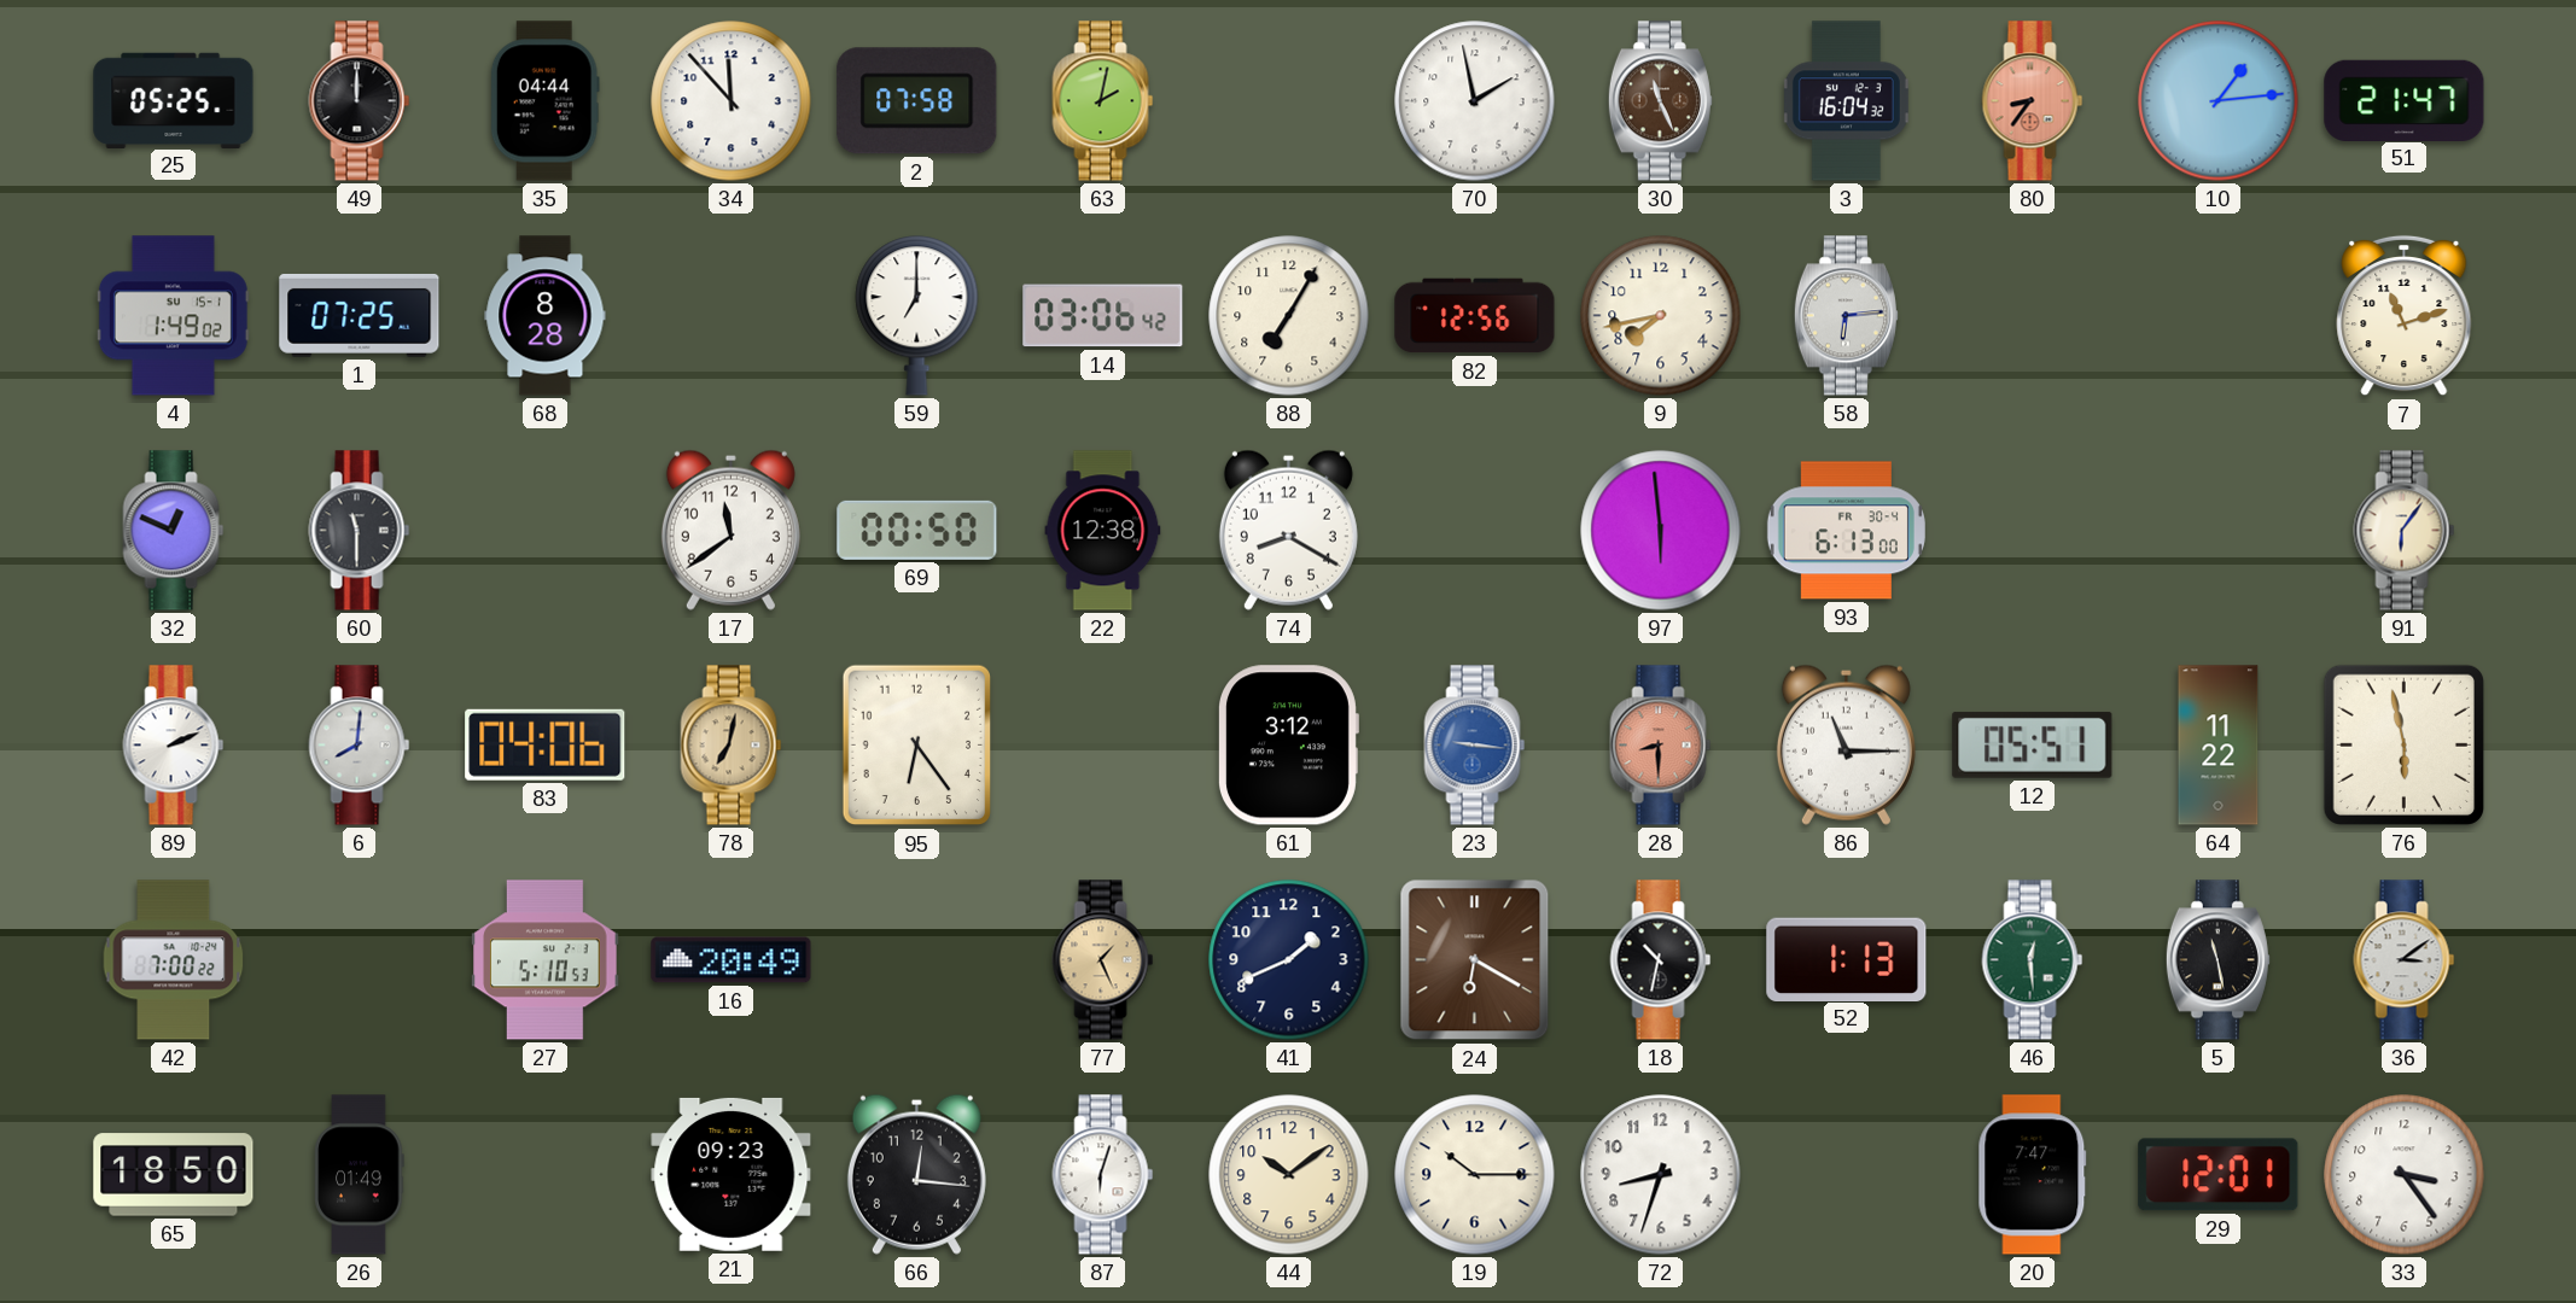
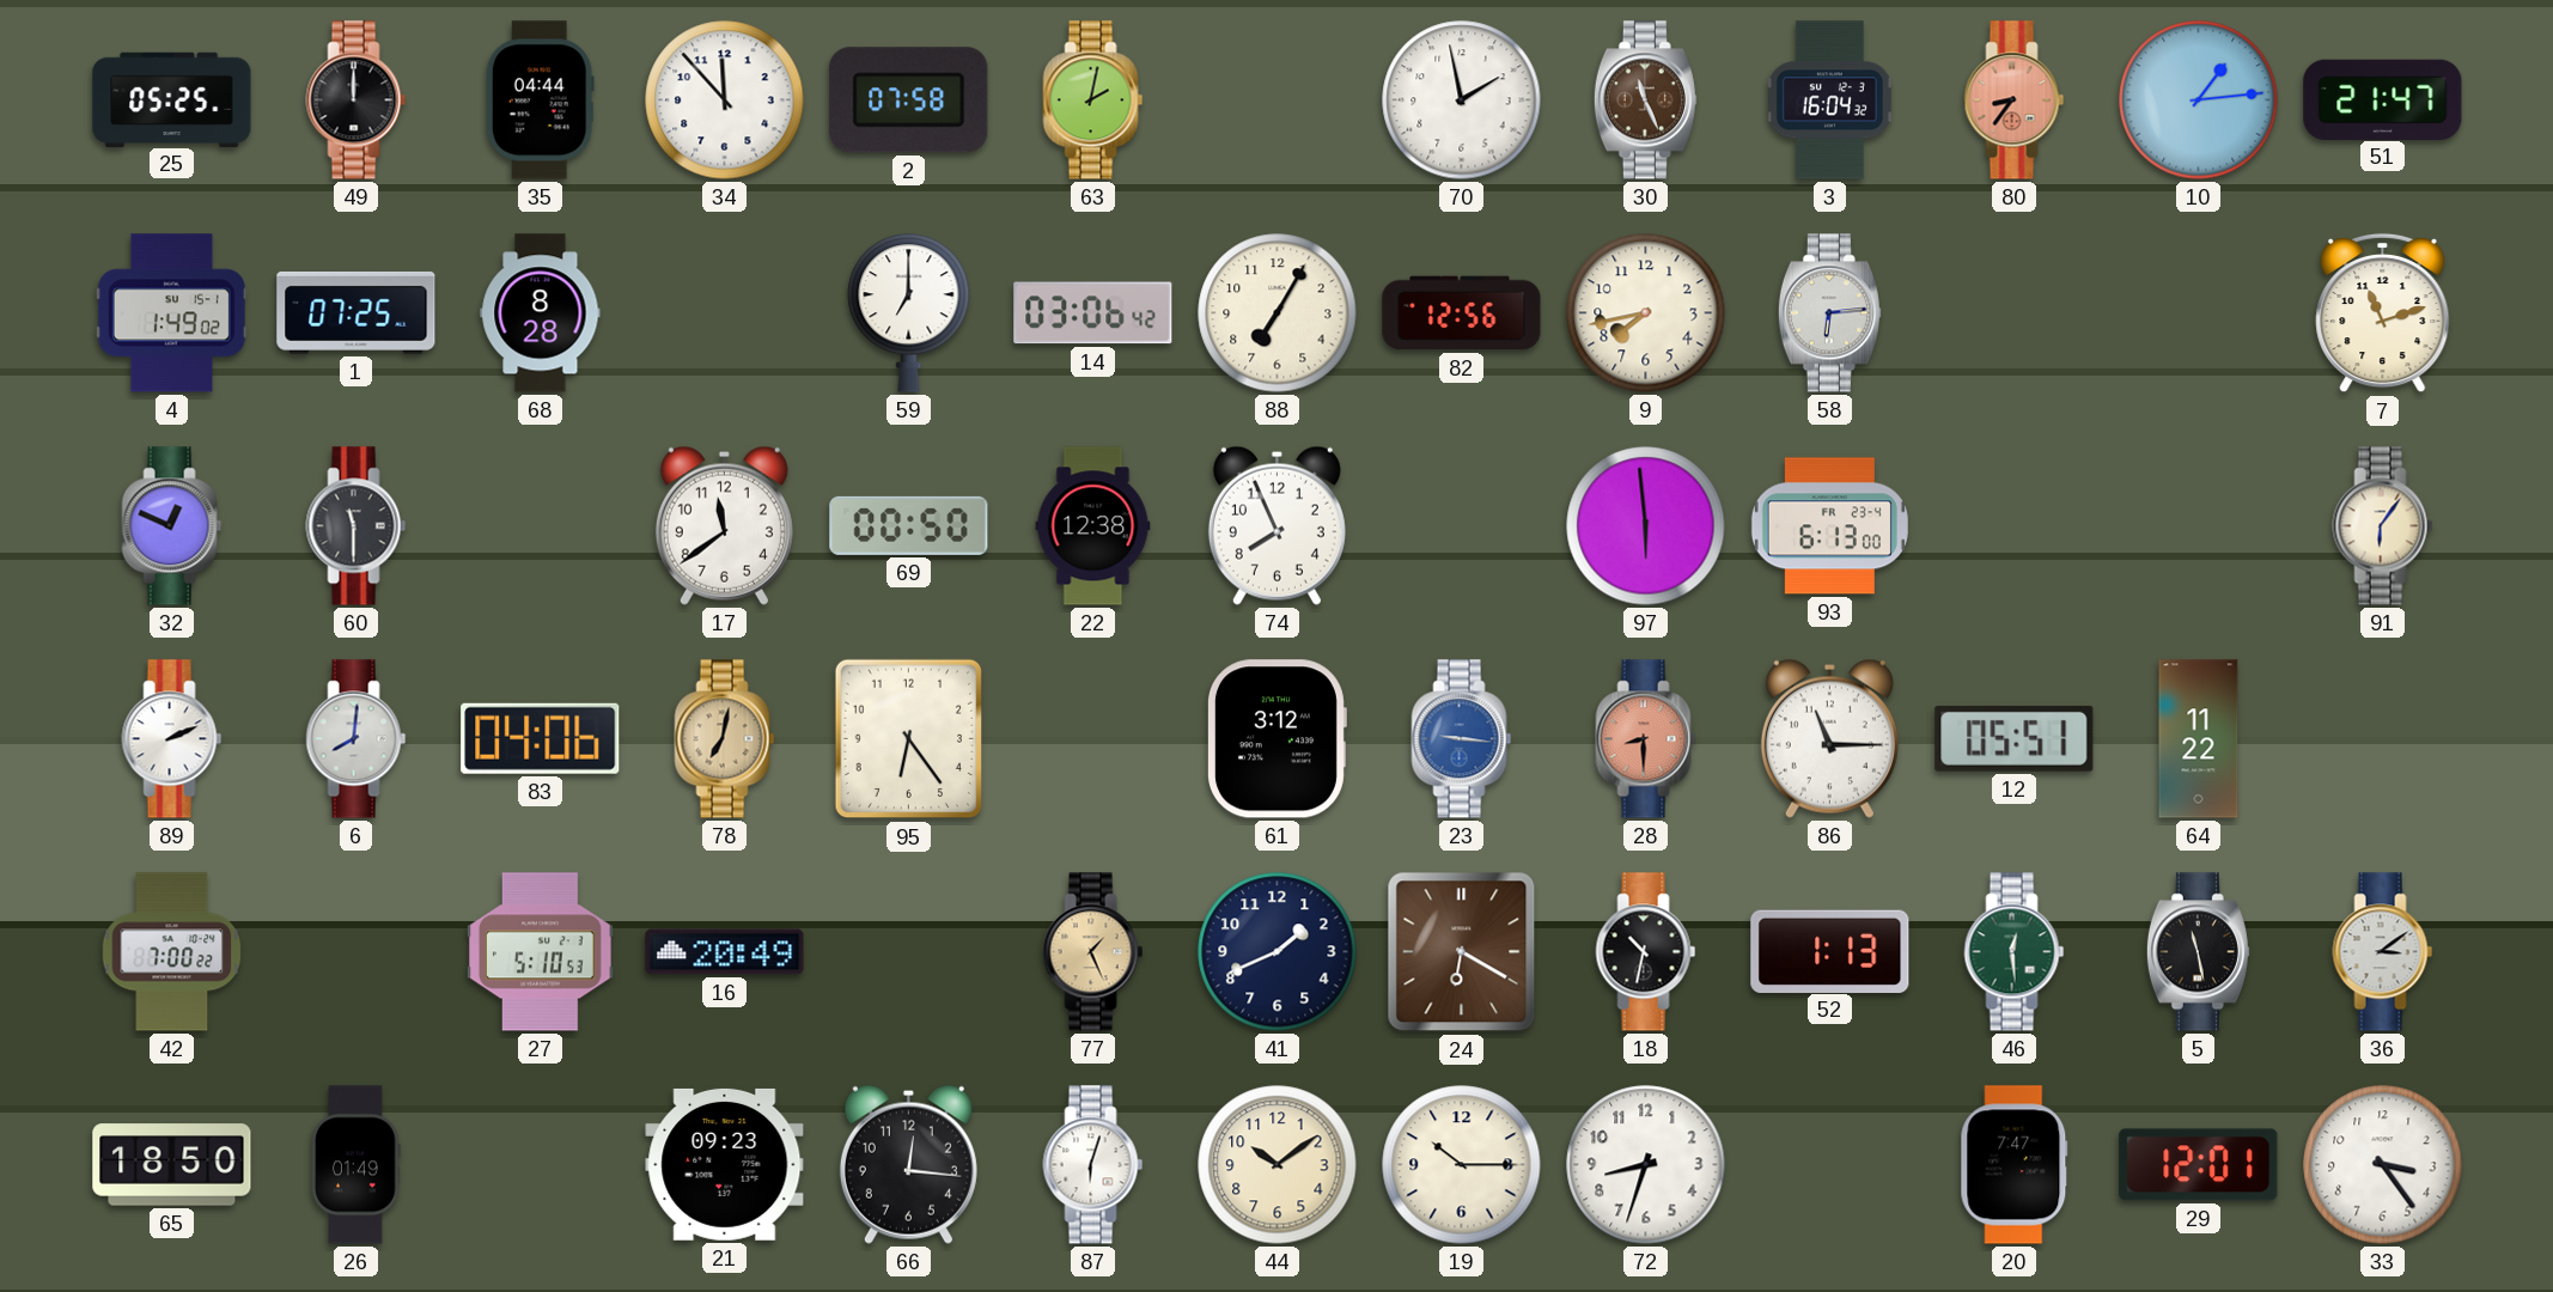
74: 8:20 -> 7:56 (1276, 525)
93 date: FR 30-4 -> FR 23-4 (1829, 526)
76: 5:58 -> none (2403, 744)
